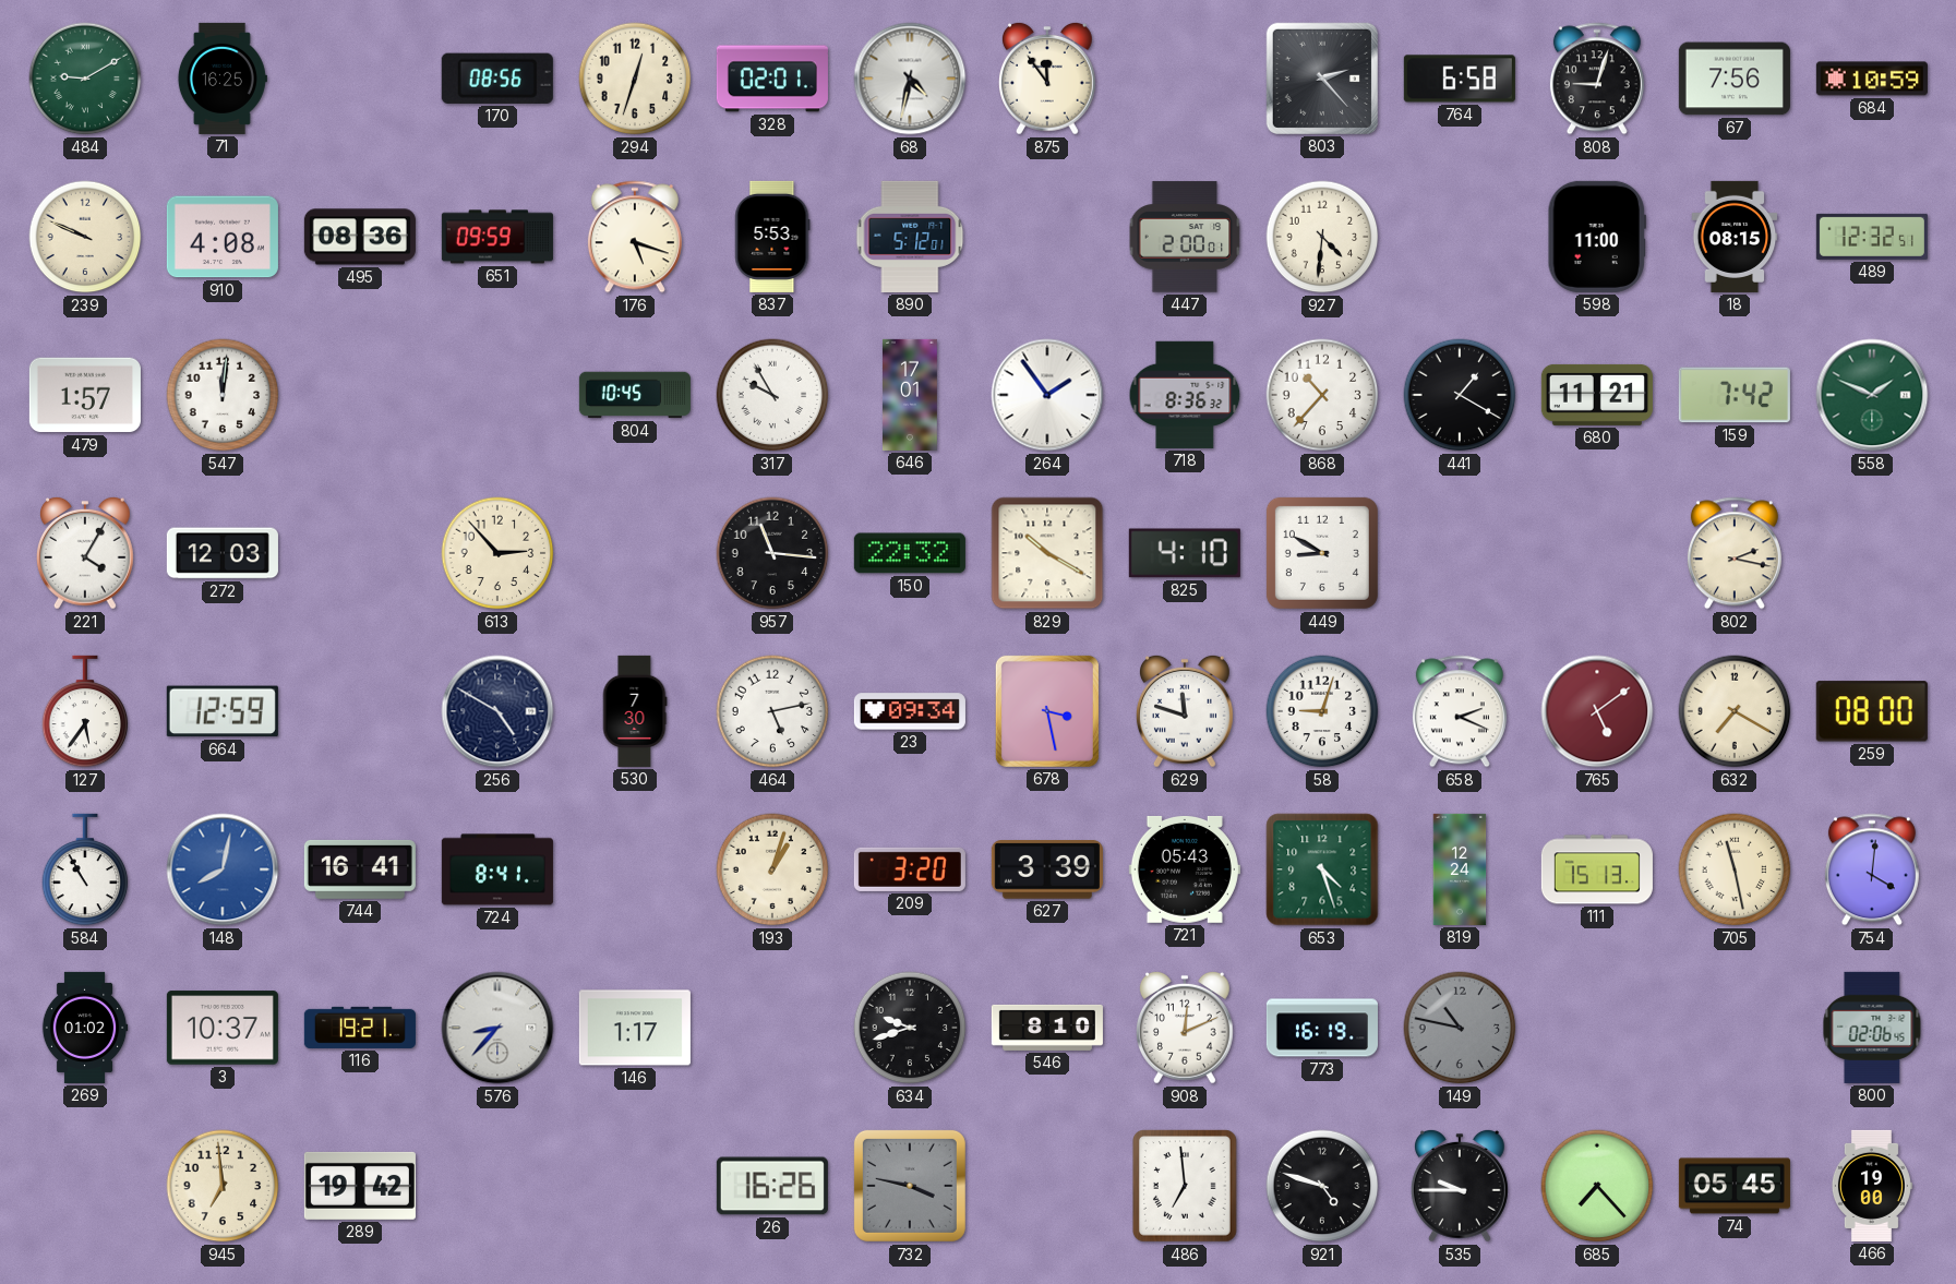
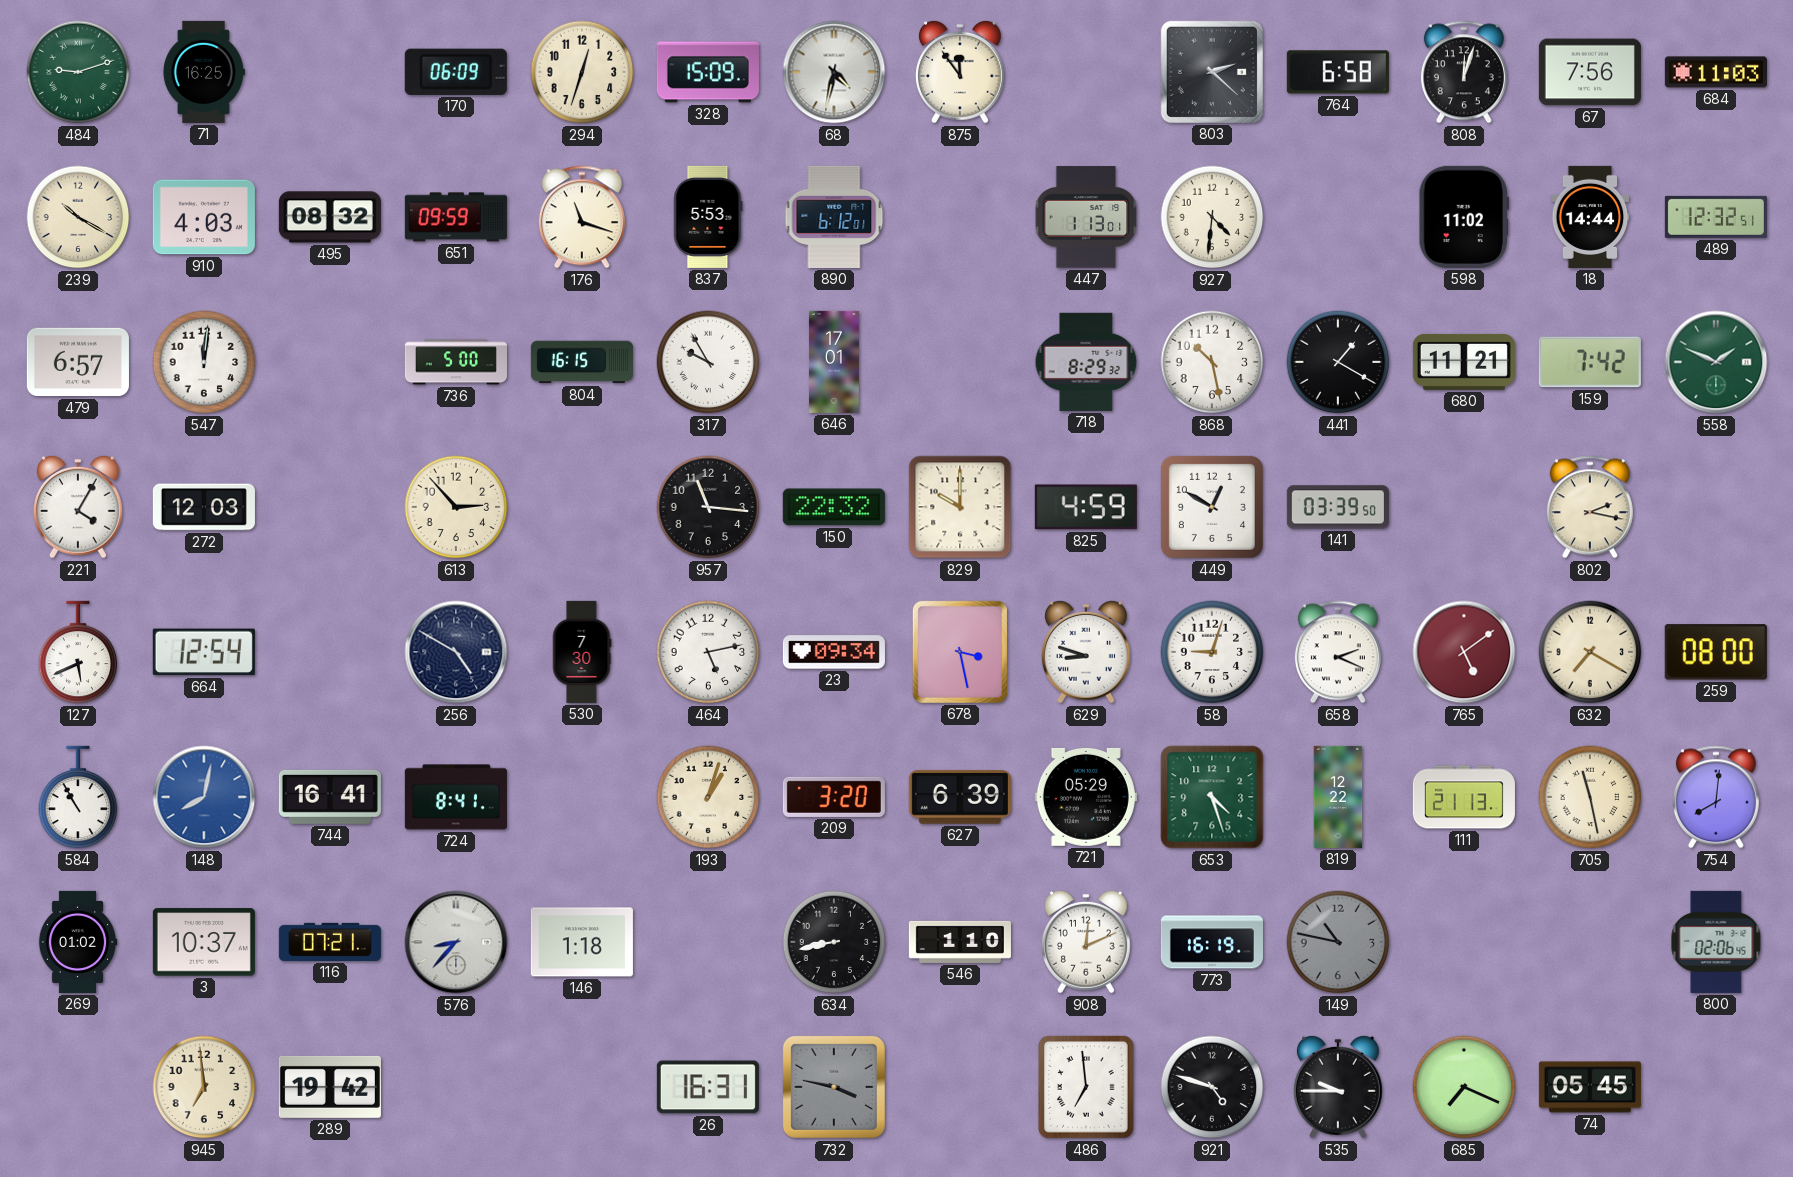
484: 9:10 -> 9:12 (78, 72)
170: 08:56 -> 06:09 (456, 72)
328: 02:01 -> 15:09 (708, 72)
803: 2:23 -> 2:22 (1212, 72)
808: 9:03 -> 12:03 (1464, 72)
684: 10:59 -> 11:03 (1716, 72)
239: 9:49 -> 10:20 (78, 217)
910: 4:08 -> 4:03 (204, 217)
495: 08:36 -> 08:32 (330, 217)
176: 5:18 -> 11:18 (582, 217)
890: 5:12 -> 6:12 (834, 217)
447: 2:00 -> 1:13 (1086, 217)
598: 11:00 -> 11:02 (1463, 217)
18: 08:15 -> 14:44 (1590, 217)
479: 1:57 -> 6:57 (78, 362)
736: none -> 5:00 (456, 362)
804: 10:45 -> 16:15 (582, 362)
264: 1:54 -> none (1047, 395)
718: 8:36 -> 8:29 (1086, 362)
868: 10:37 -> 10:28 (1212, 362)
829: 10:20 -> 10:00 (960, 507)
825: 4:10 -> 4:59 (1086, 507)
449: 8:50 -> 12:50 (1212, 507)
141: none -> 03:39 (1338, 507)
127: 5:36 -> 5:41 (78, 652)
664: 12:59 -> 12:54 (204, 652)
629: 11:48 -> 8:48 (1086, 652)
627: 3:39 -> 6:39 (960, 797)
721: 05:43 -> 05:29 (1086, 797)
819: 12:24 -> 12:22 (1338, 797)
111: 15:13 -> 21:13 (1464, 797)
754: 4:01 -> 8:01 (1716, 797)
116: 19:21 -> 07:21 (330, 942)
146: 1:17 -> 1:18 (582, 942)
634: 9:42 -> 8:43 (834, 942)
546: 8:10 -> 1:10 (960, 942)
26: 16:26 -> 16:31 (708, 1087)
685: 7:23 -> 7:19 (1464, 1087)
466: 19:00 -> none (1871, 1186)
